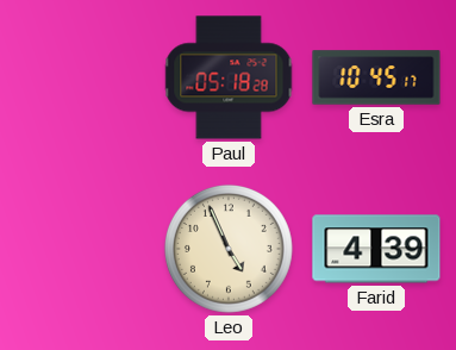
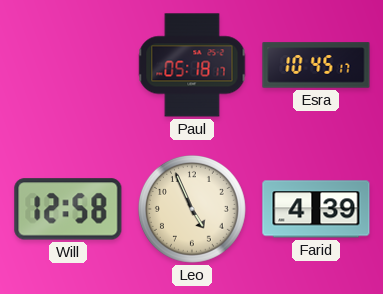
Paul: 05:18:28 -> 05:18:17 (192, 65)
Will: none -> 12:58 (68, 209)
